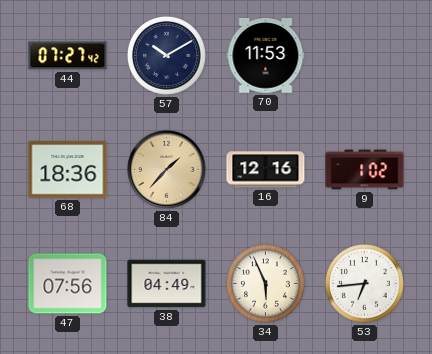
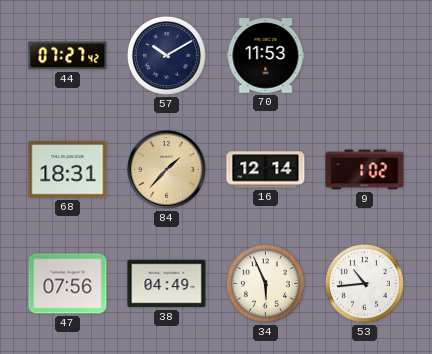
68: 18:36 -> 18:31 (68, 170)
16: 12:16 -> 12:14 (266, 170)
53: 6:44 -> 10:44 (364, 283)
